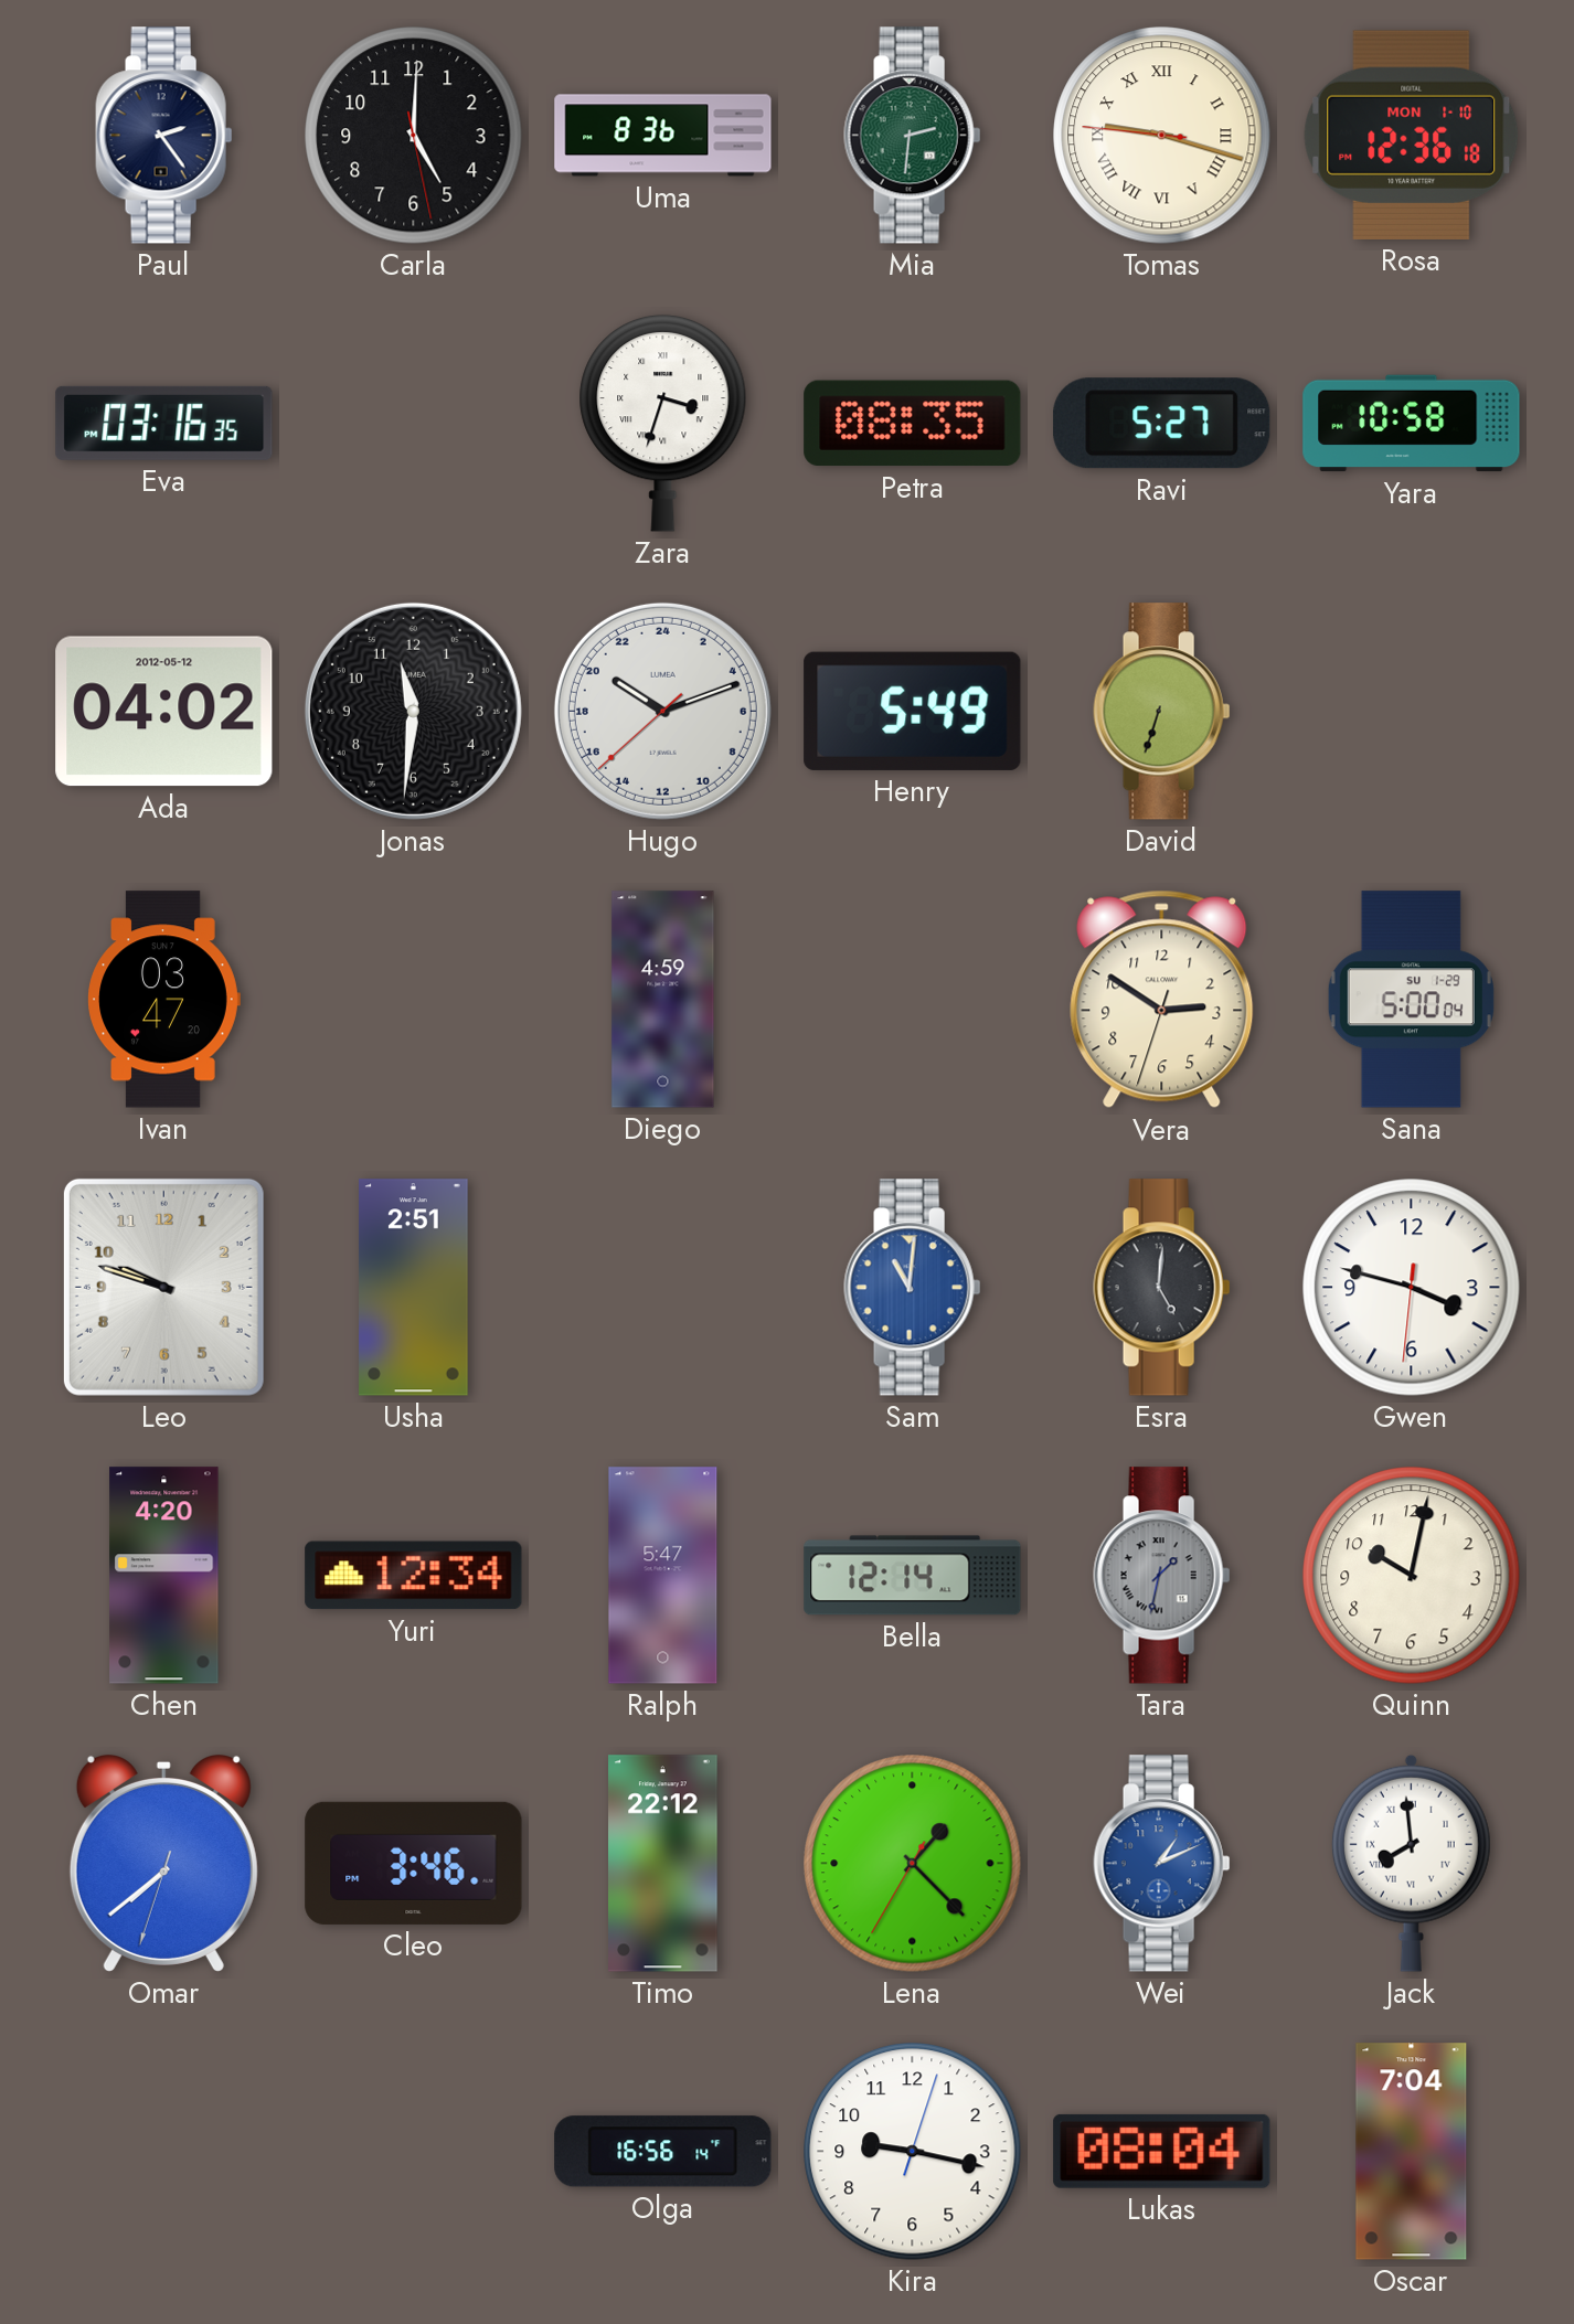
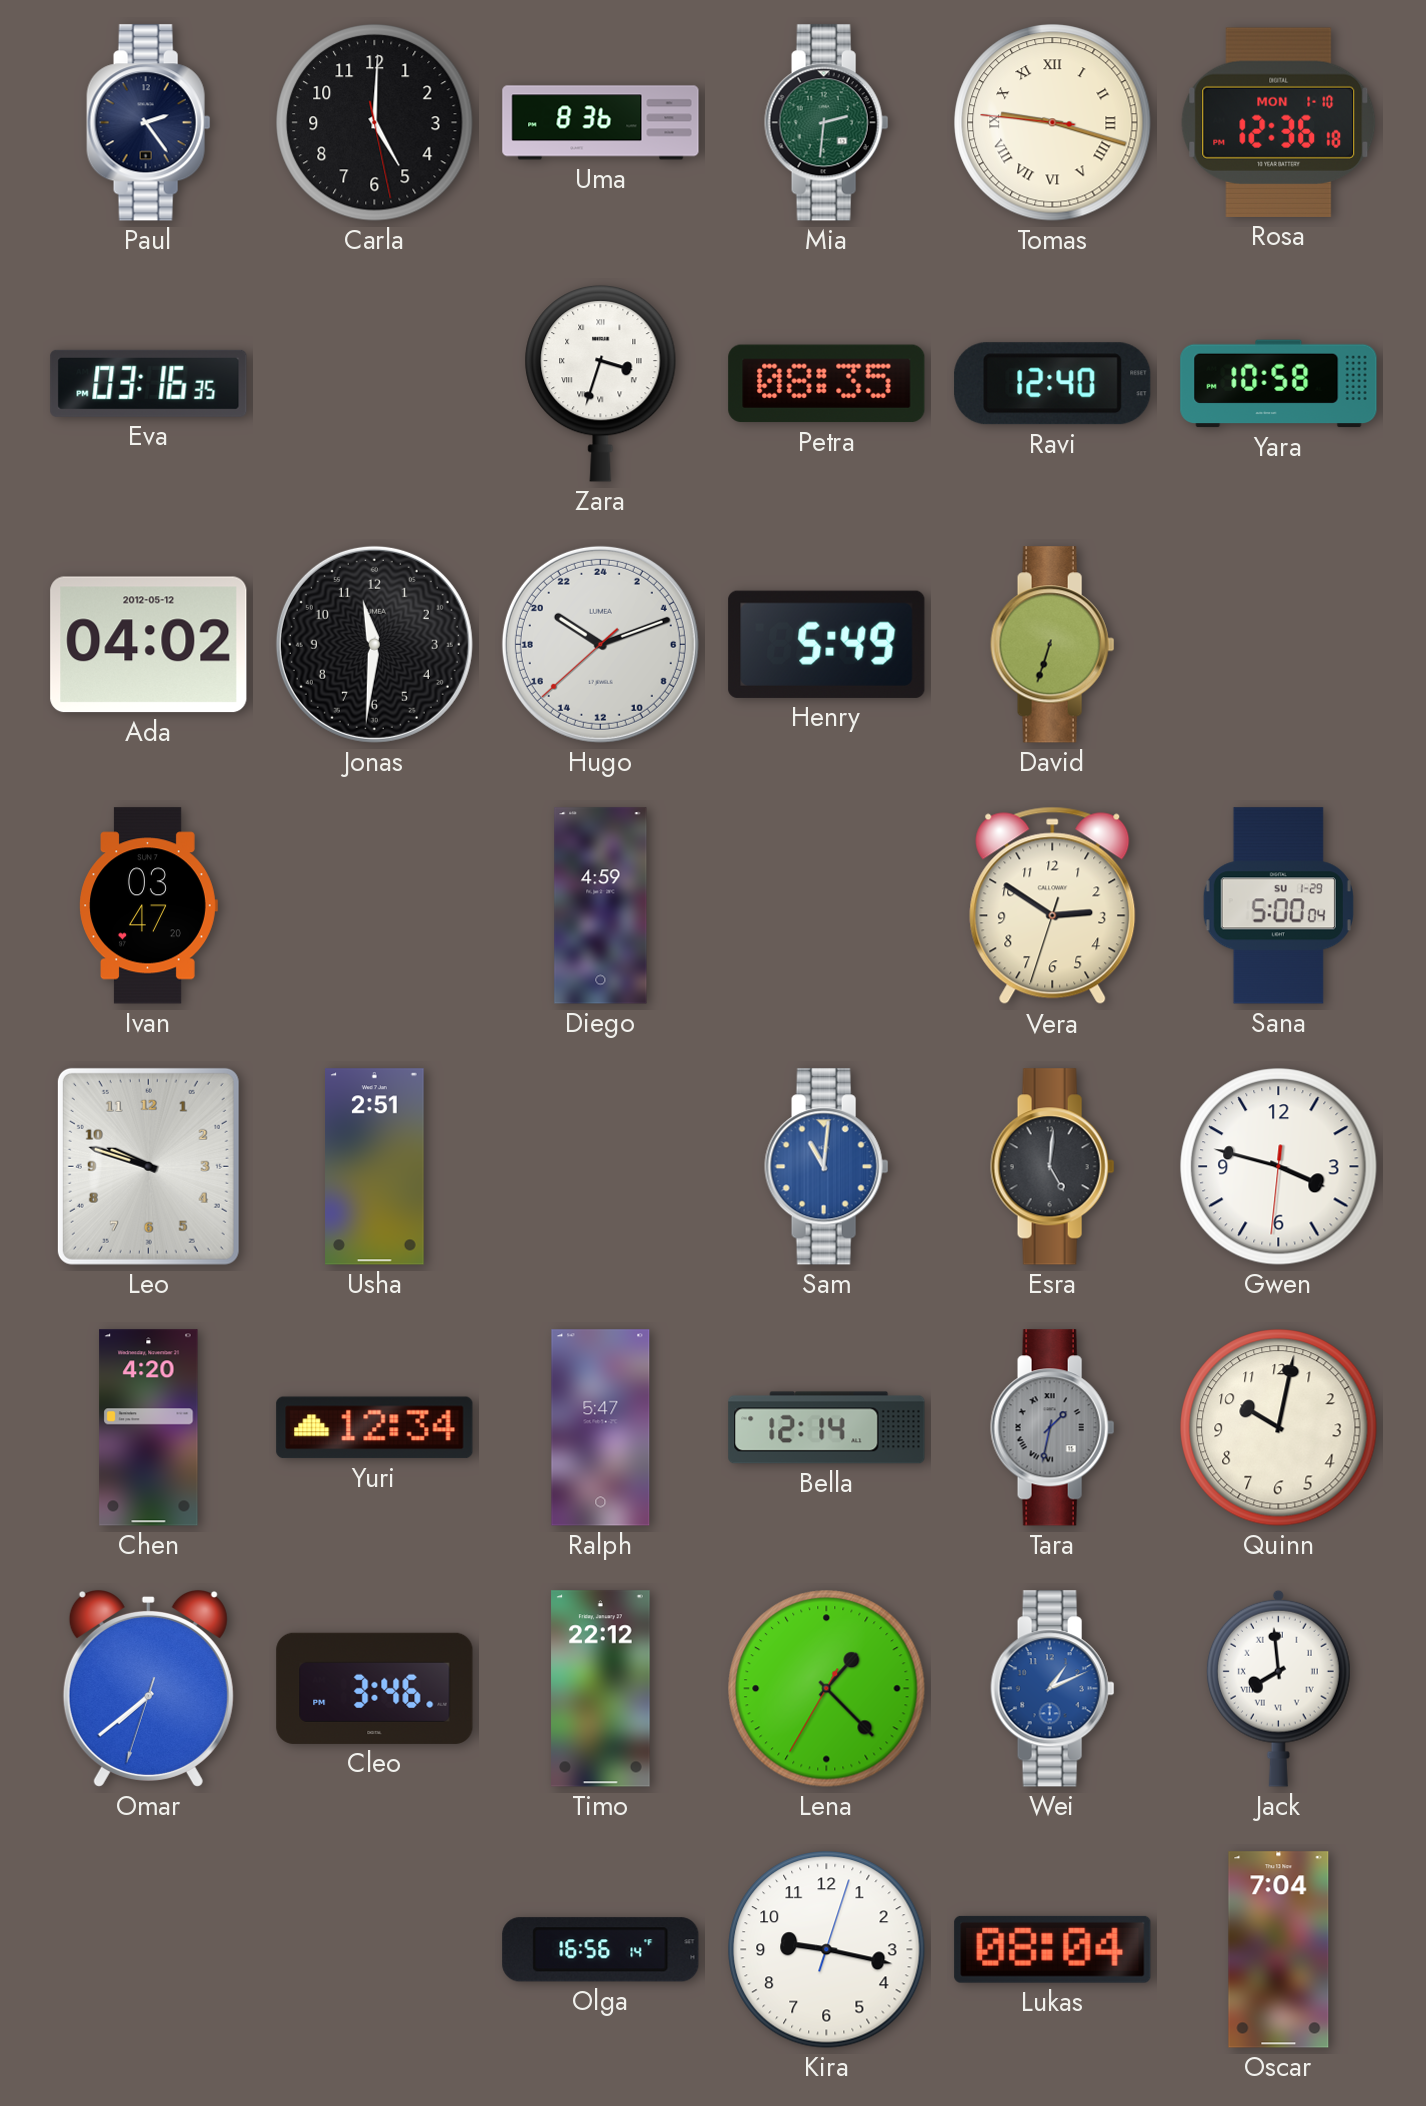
Ravi: 5:27 -> 12:40 (1053, 384)
